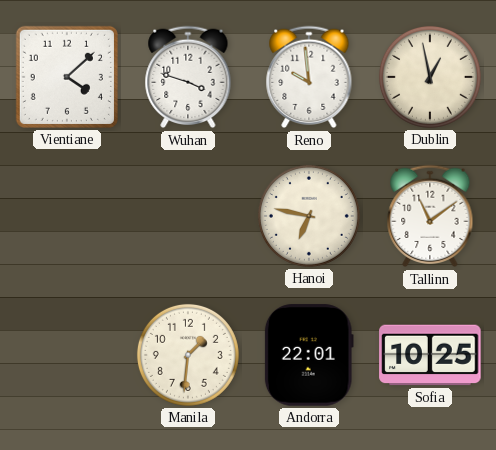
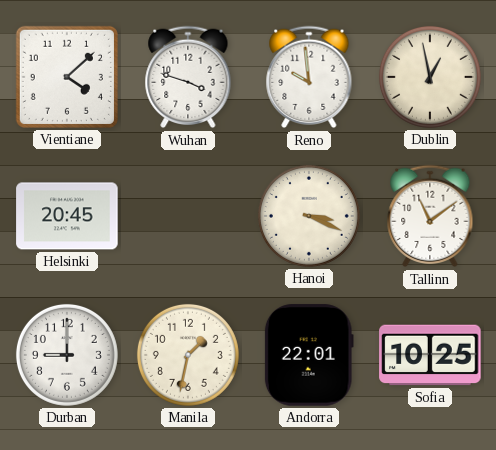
Helsinki: none -> 20:45 (67, 216)
Hanoi: 6:47 -> 3:19 (309, 216)
Durban: none -> 9:00 (67, 355)
Manila: 1:31 -> 1:32 (188, 355)
